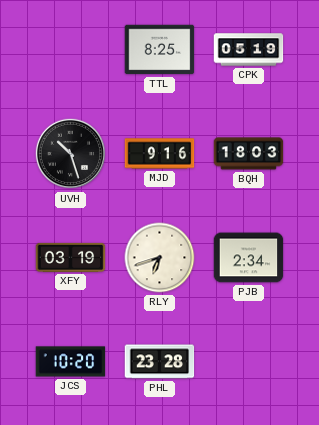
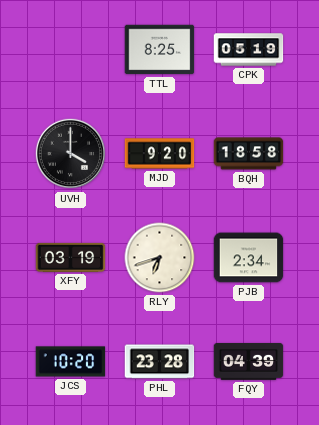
UVH: 10:27 -> 4:00 (71, 154)
MJD: 9:16 -> 9:20 (160, 154)
BQH: 18:03 -> 18:58 (249, 154)
FQY: none -> 04:39 (249, 361)
